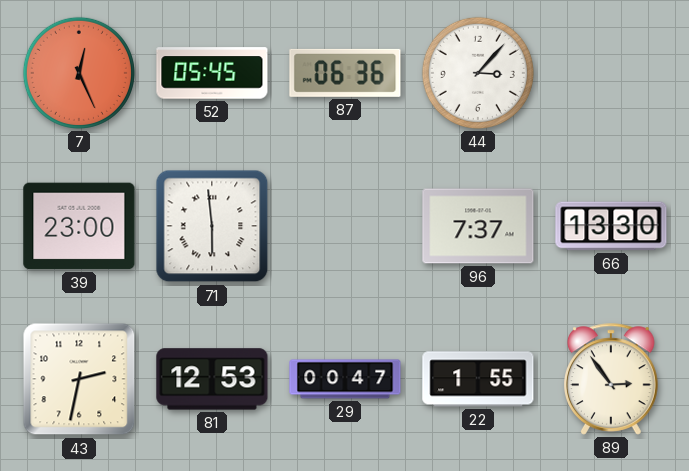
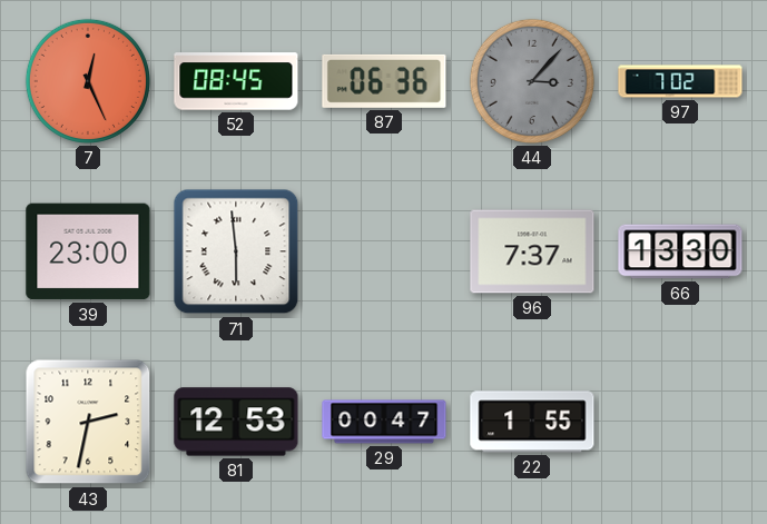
52: 05:45 -> 08:45 (236, 81)
44 dial: white -> grey (532, 81)
97: none -> 7:02 (680, 81)
89: 2:54 -> none (612, 379)
